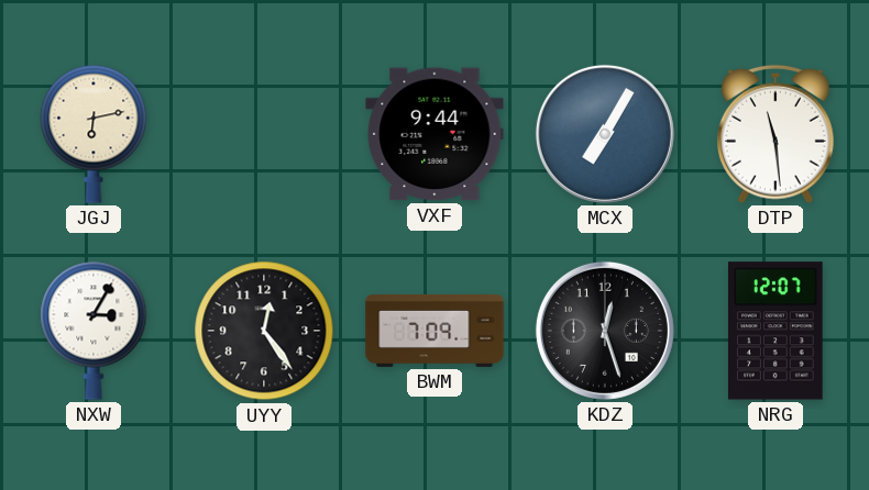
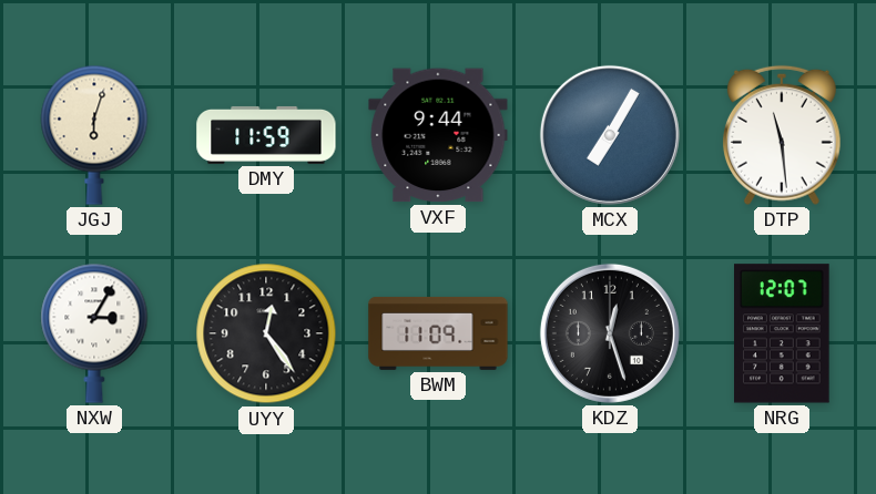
JGJ: 6:13 -> 6:03 (94, 135)
DMY: none -> 11:59 (266, 135)
BWM: 7:09 -> 11:09 (438, 333)
